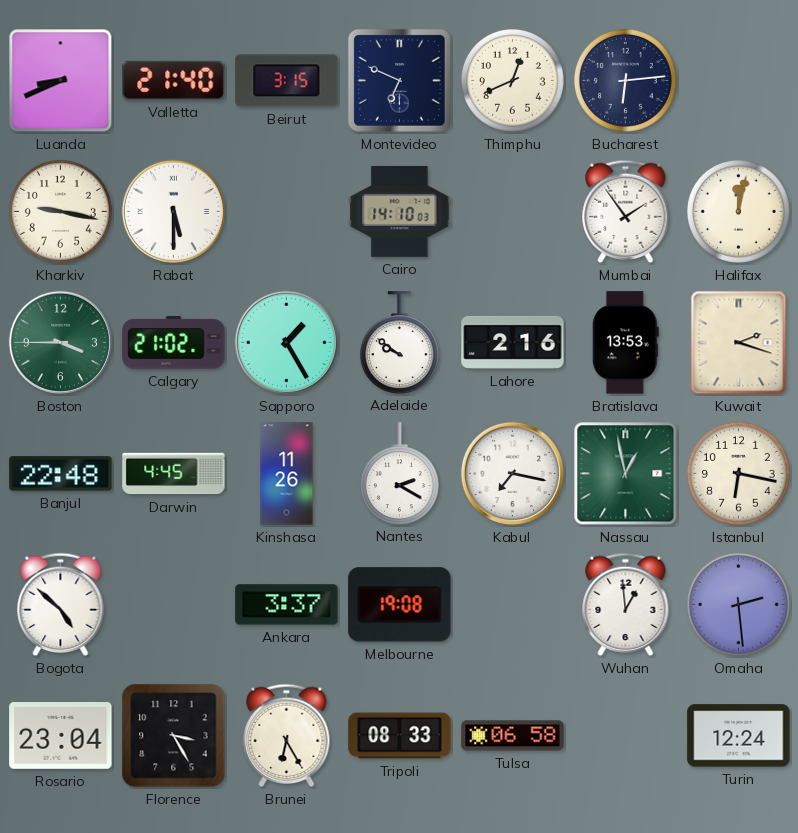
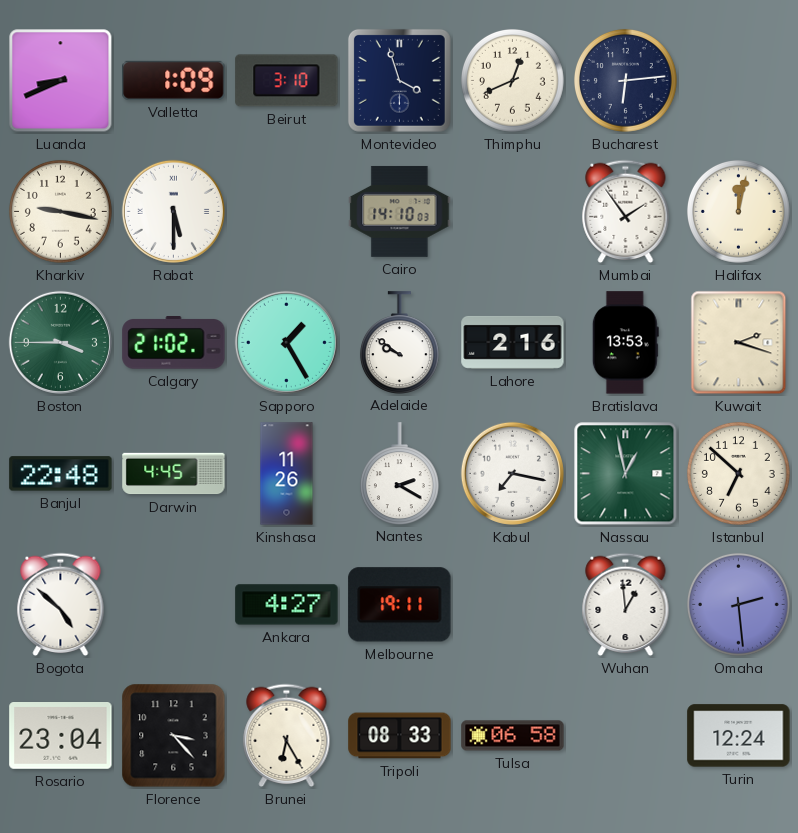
Valletta: 21:40 -> 1:09 (174, 80)
Beirut: 3:15 -> 3:10 (287, 81)
Montevideo: 6:49 -> 3:57 (399, 80)
Istanbul: 6:17 -> 6:52 (738, 473)
Ankara: 3:37 -> 4:27 (287, 605)
Melbourne: 19:08 -> 19:11 (400, 605)
Florence: 3:25 -> 3:23 (174, 736)
